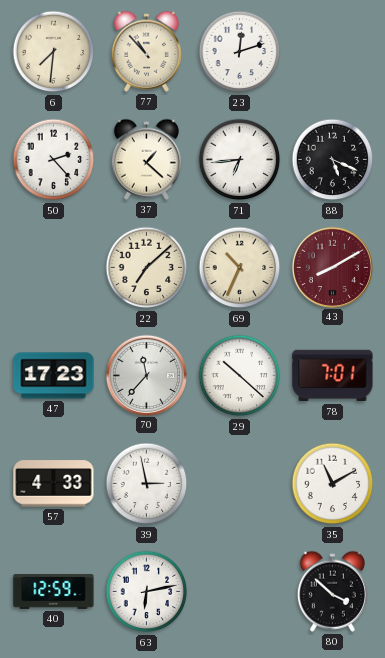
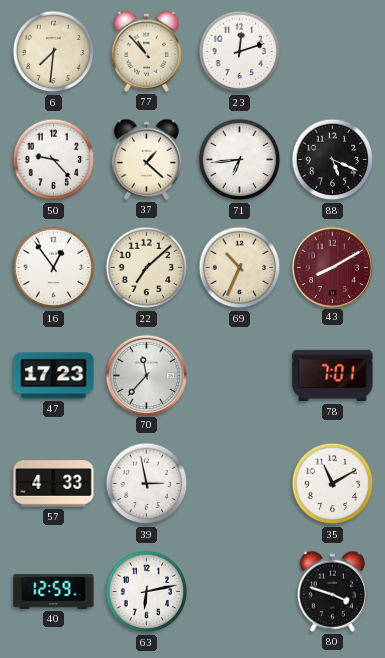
50: 2:23 -> 9:23 (54, 160)
16: none -> 12:54 (54, 268)
29: 10:22 -> none (240, 376)
80: 3:52 -> 3:48 (332, 591)
